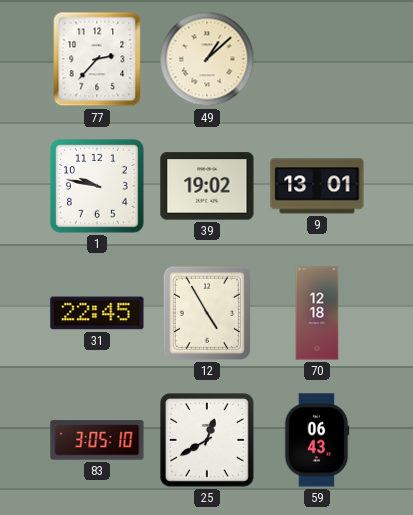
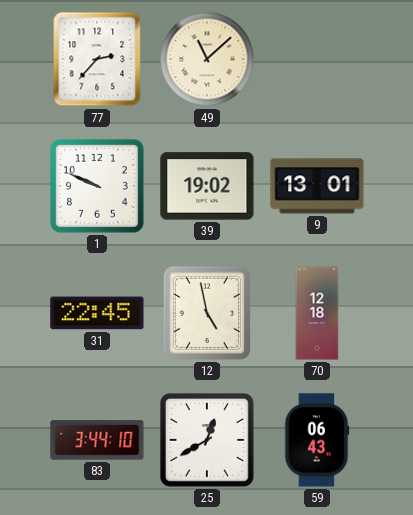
49: 1:08 -> 11:08 (207, 59)
1: 9:47 -> 9:49 (98, 187)
12: 4:55 -> 4:58 (207, 313)
83: 3:05 -> 3:44 (97, 440)
